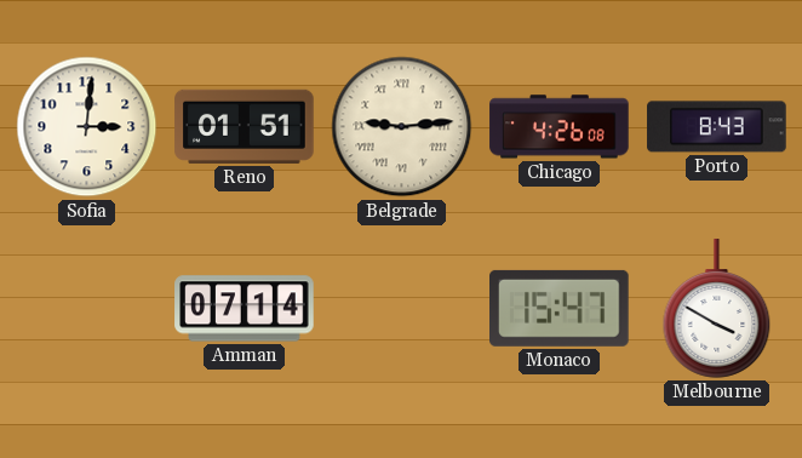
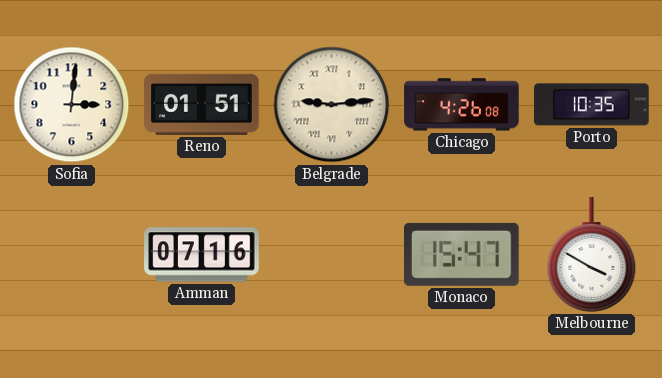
Porto: 8:43 -> 10:35 (592, 105)
Amman: 07:14 -> 07:16 (202, 255)
